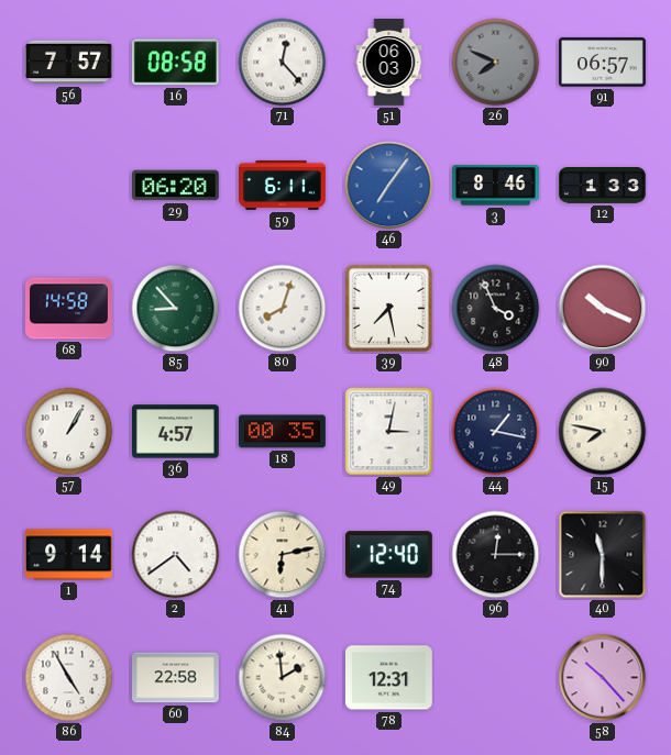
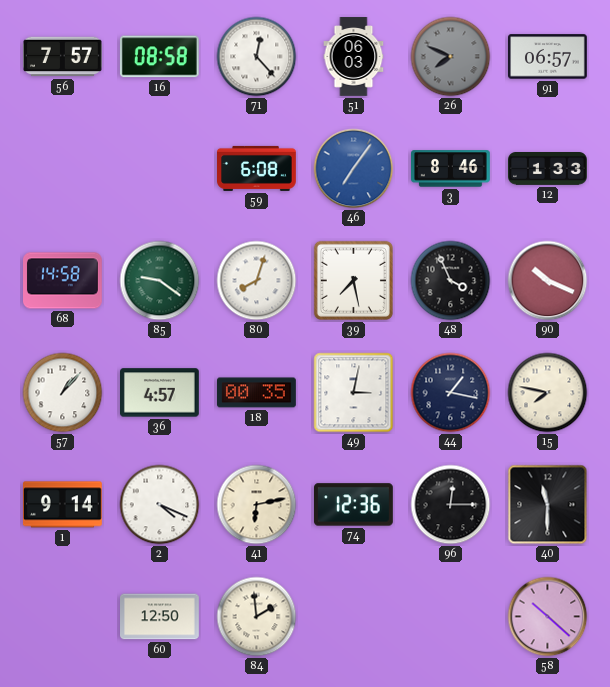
29: 06:20 -> none (176, 186)
59: 6:11 -> 6:08 (257, 168)
85: 8:53 -> 9:21 (160, 281)
57: 1:05 -> 1:07 (63, 393)
2: 4:39 -> 4:19 (160, 505)
74: 12:40 -> 12:36 (354, 505)
86: 4:55 -> none (69, 678)
60: 22:58 -> 12:50 (160, 617)
78: 12:31 -> none (389, 678)
58: 10:23 -> 10:22 (548, 617)
